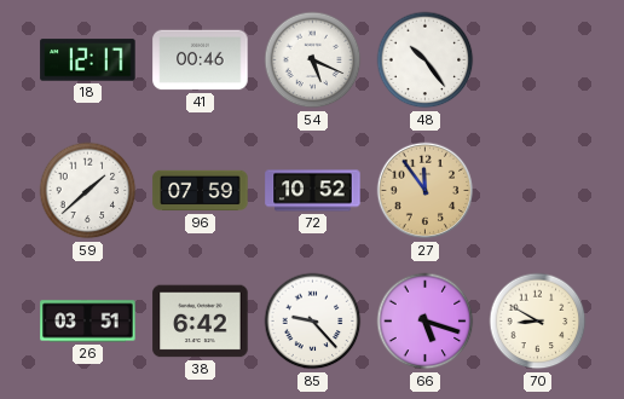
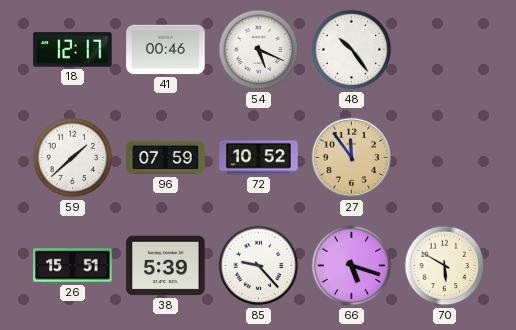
26: 03:51 -> 15:51 (73, 266)
38: 6:42 -> 5:39 (166, 266)
70: 8:50 -> 5:50 (445, 266)
